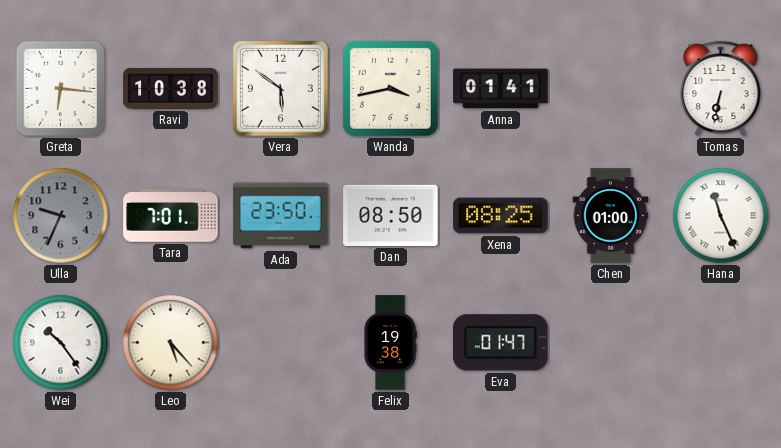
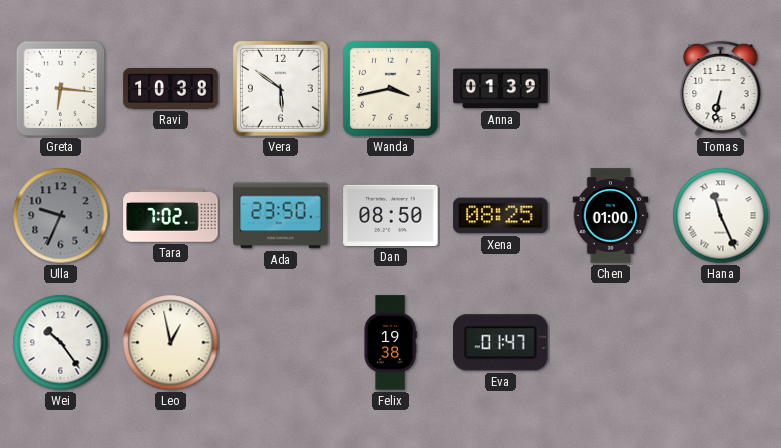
Anna: 01:41 -> 01:39 (501, 89)
Tara: 7:01 -> 7:02 (171, 216)
Leo: 5:23 -> 12:58 (171, 343)
